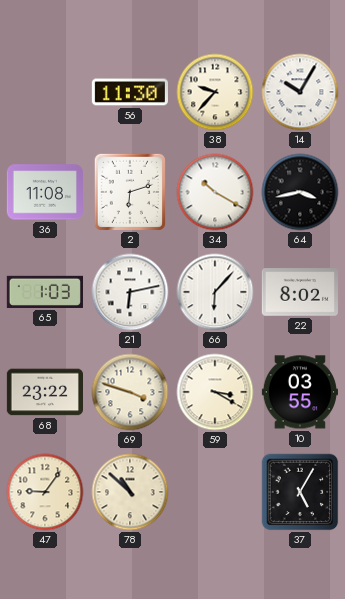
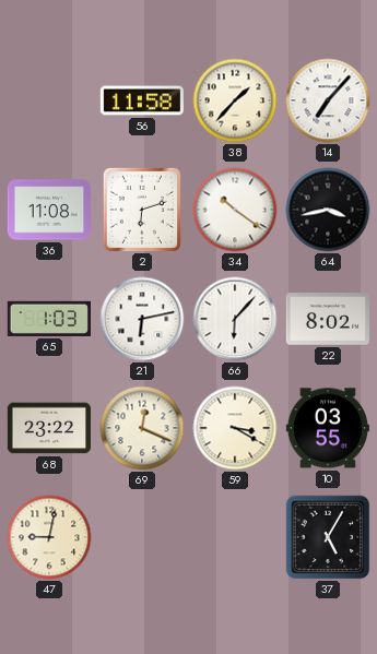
56: 11:30 -> 11:58 (142, 100)
38: 9:37 -> 1:37 (235, 100)
14: 10:05 -> 7:07 (328, 100)
34: 10:20 -> 10:21 (235, 210)
69: 3:48 -> 12:19 (142, 428)
47: 9:06 -> 9:02 (49, 537)
78: 10:52 -> none (130, 492)
